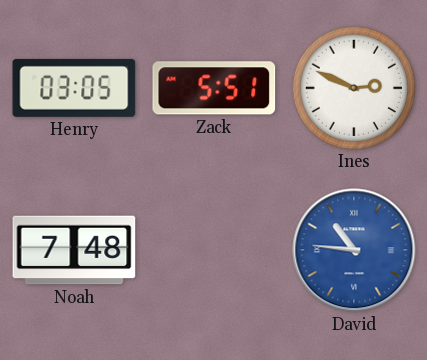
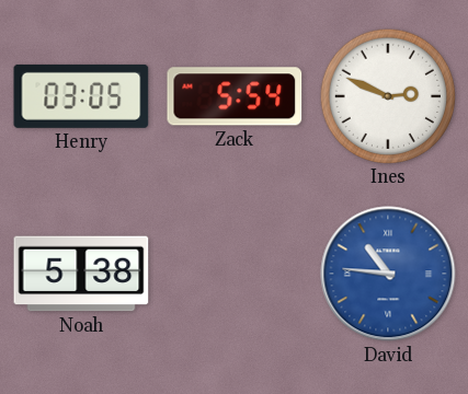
Zack: 5:51 -> 5:54 (235, 96)
Noah: 7:48 -> 5:38 (81, 274)
